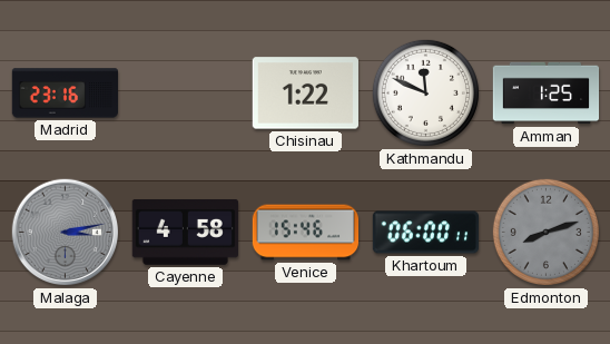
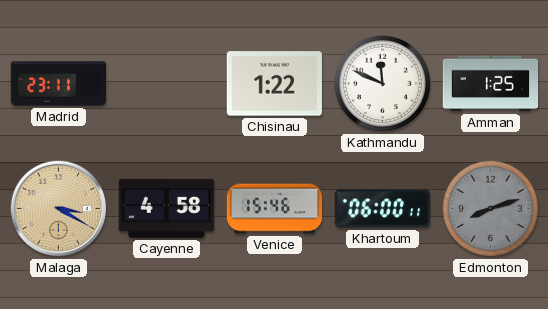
Madrid: 23:16 -> 23:11 (58, 84)
Malaga: 3:13 -> 3:20 (59, 209)
Malaga dial: grey -> champagne (59, 209)
